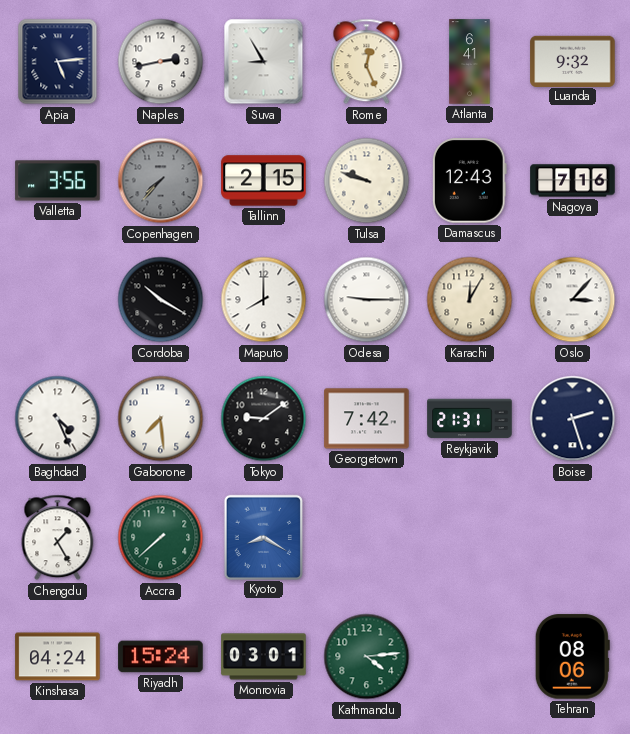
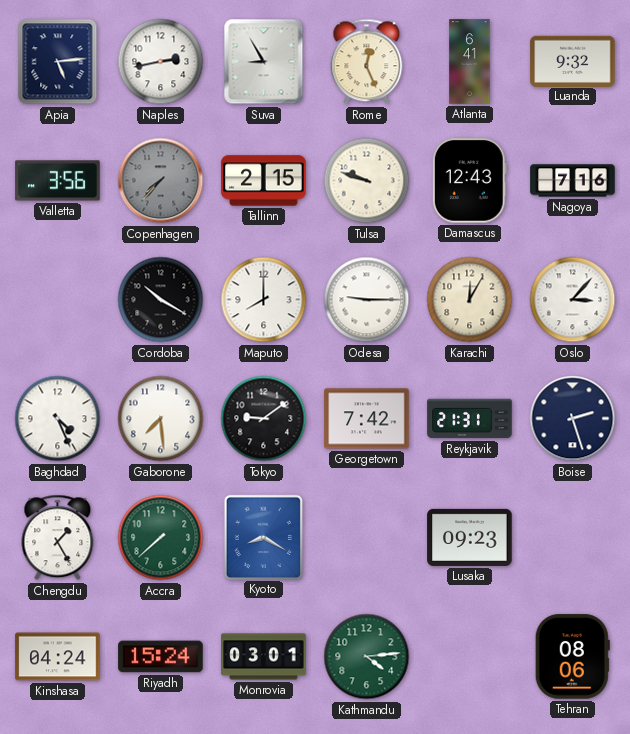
Lusaka: none -> 09:23 (470, 537)
